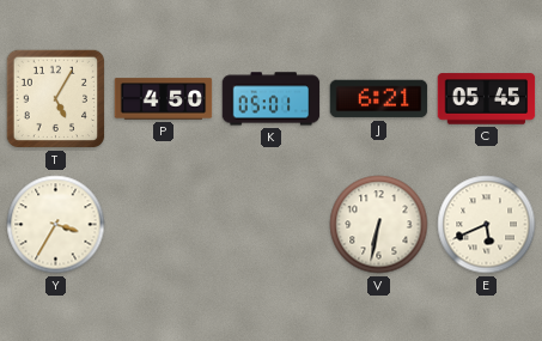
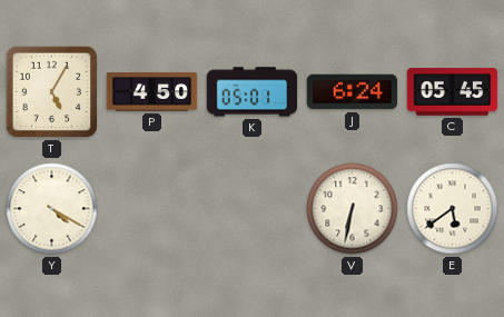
J: 6:21 -> 6:24 (353, 92)
Y: 3:35 -> 4:20 (52, 209)
E: 5:41 -> 5:39 (453, 209)
